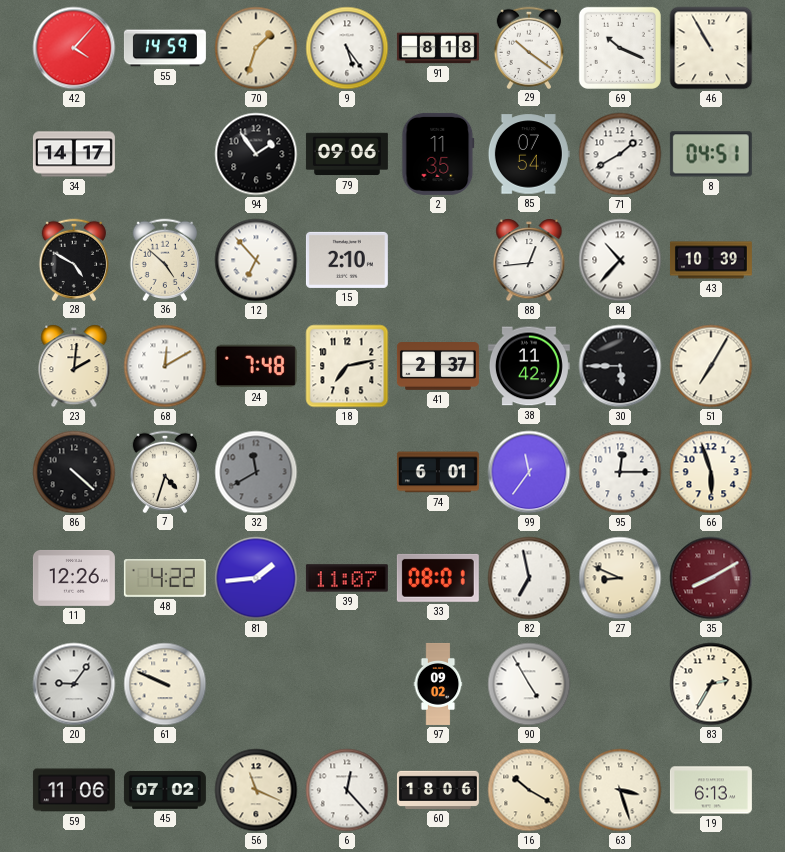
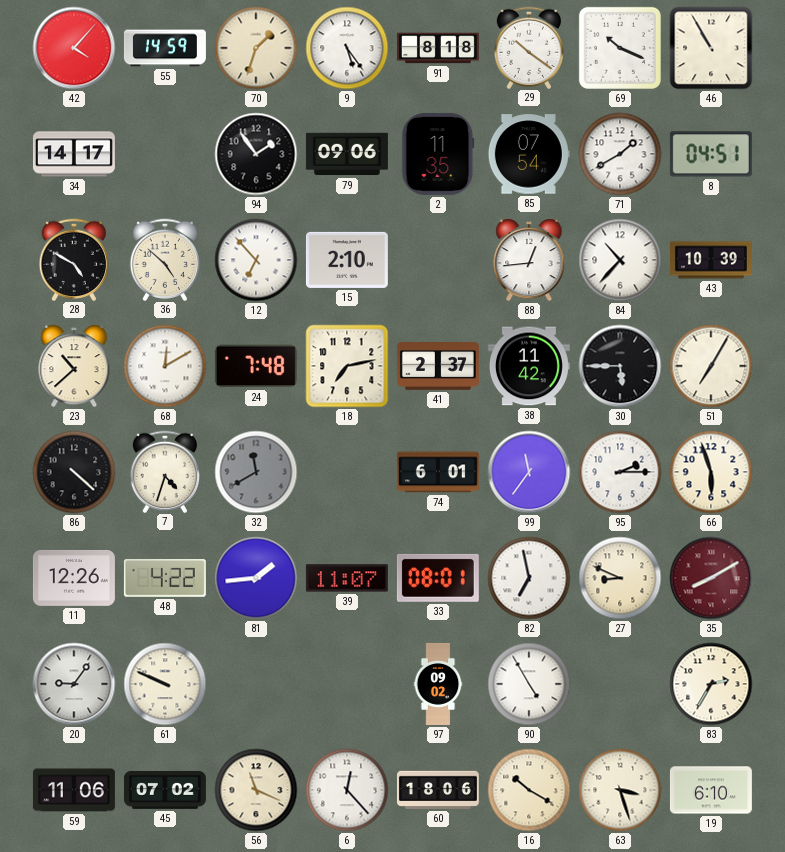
23: 2:01 -> 10:38 (74, 366)
95: 12:15 -> 2:15 (620, 472)
19: 6:13 -> 6:10 (711, 790)
